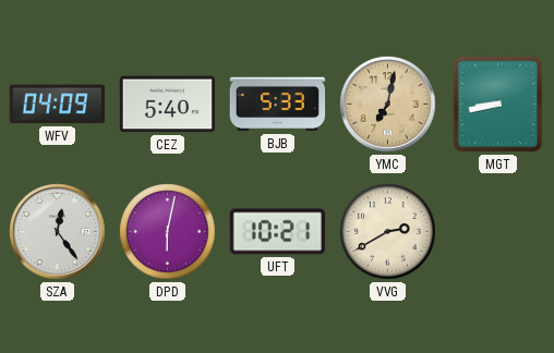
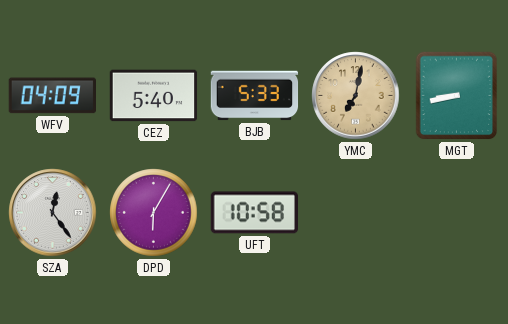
DPD: 6:02 -> 6:05 (154, 213)
UFT: 10:21 -> 10:58 (254, 213)
VVG: 2:40 -> none (388, 232)
